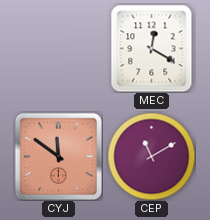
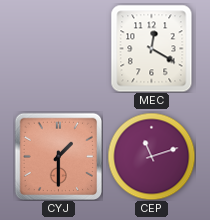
CYJ: 11:51 -> 1:30 (58, 156)
CEP: 11:10 -> 11:12 (151, 156)
